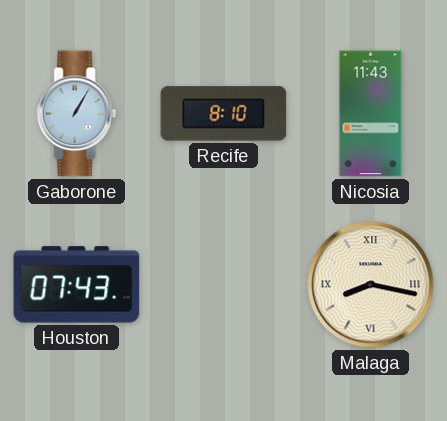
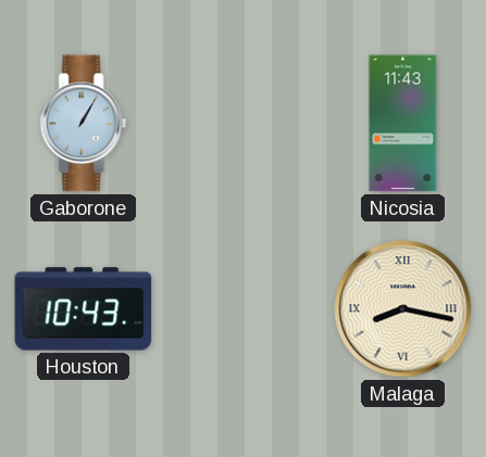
Recife: 8:10 -> none (224, 114)
Houston: 07:43 -> 10:43 (84, 309)
